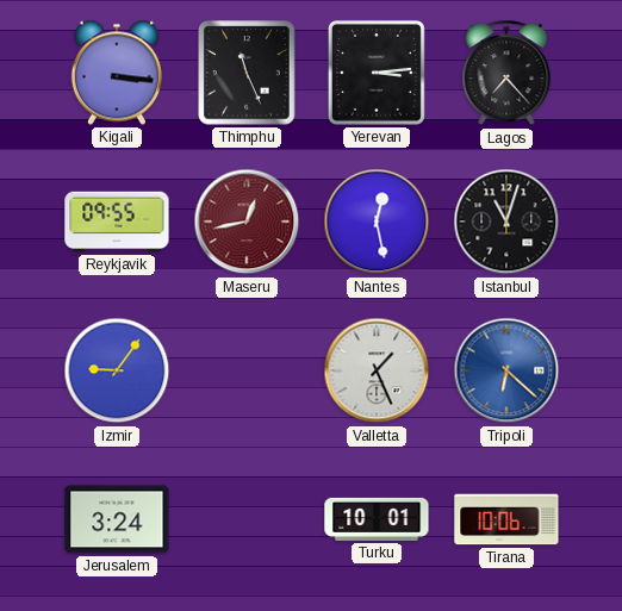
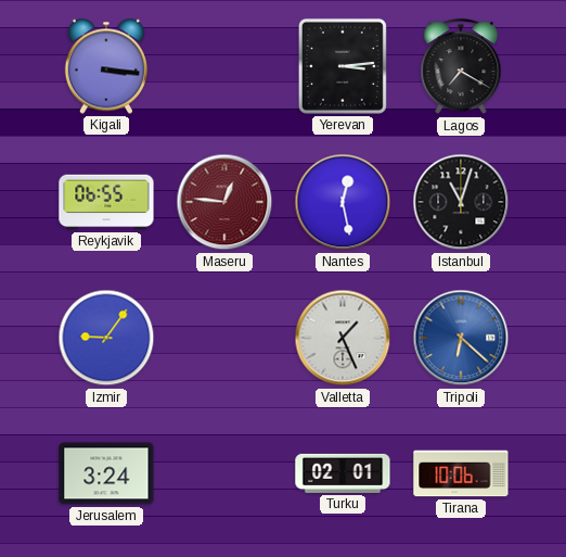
Thimphu: 11:26 -> none (247, 73)
Lagos: 7:23 -> 7:20 (461, 67)
Reykjavik: 09:55 -> 06:55 (106, 202)
Maseru: 12:43 -> 12:46 (224, 202)
Turku: 10:01 -> 02:01 (343, 473)
